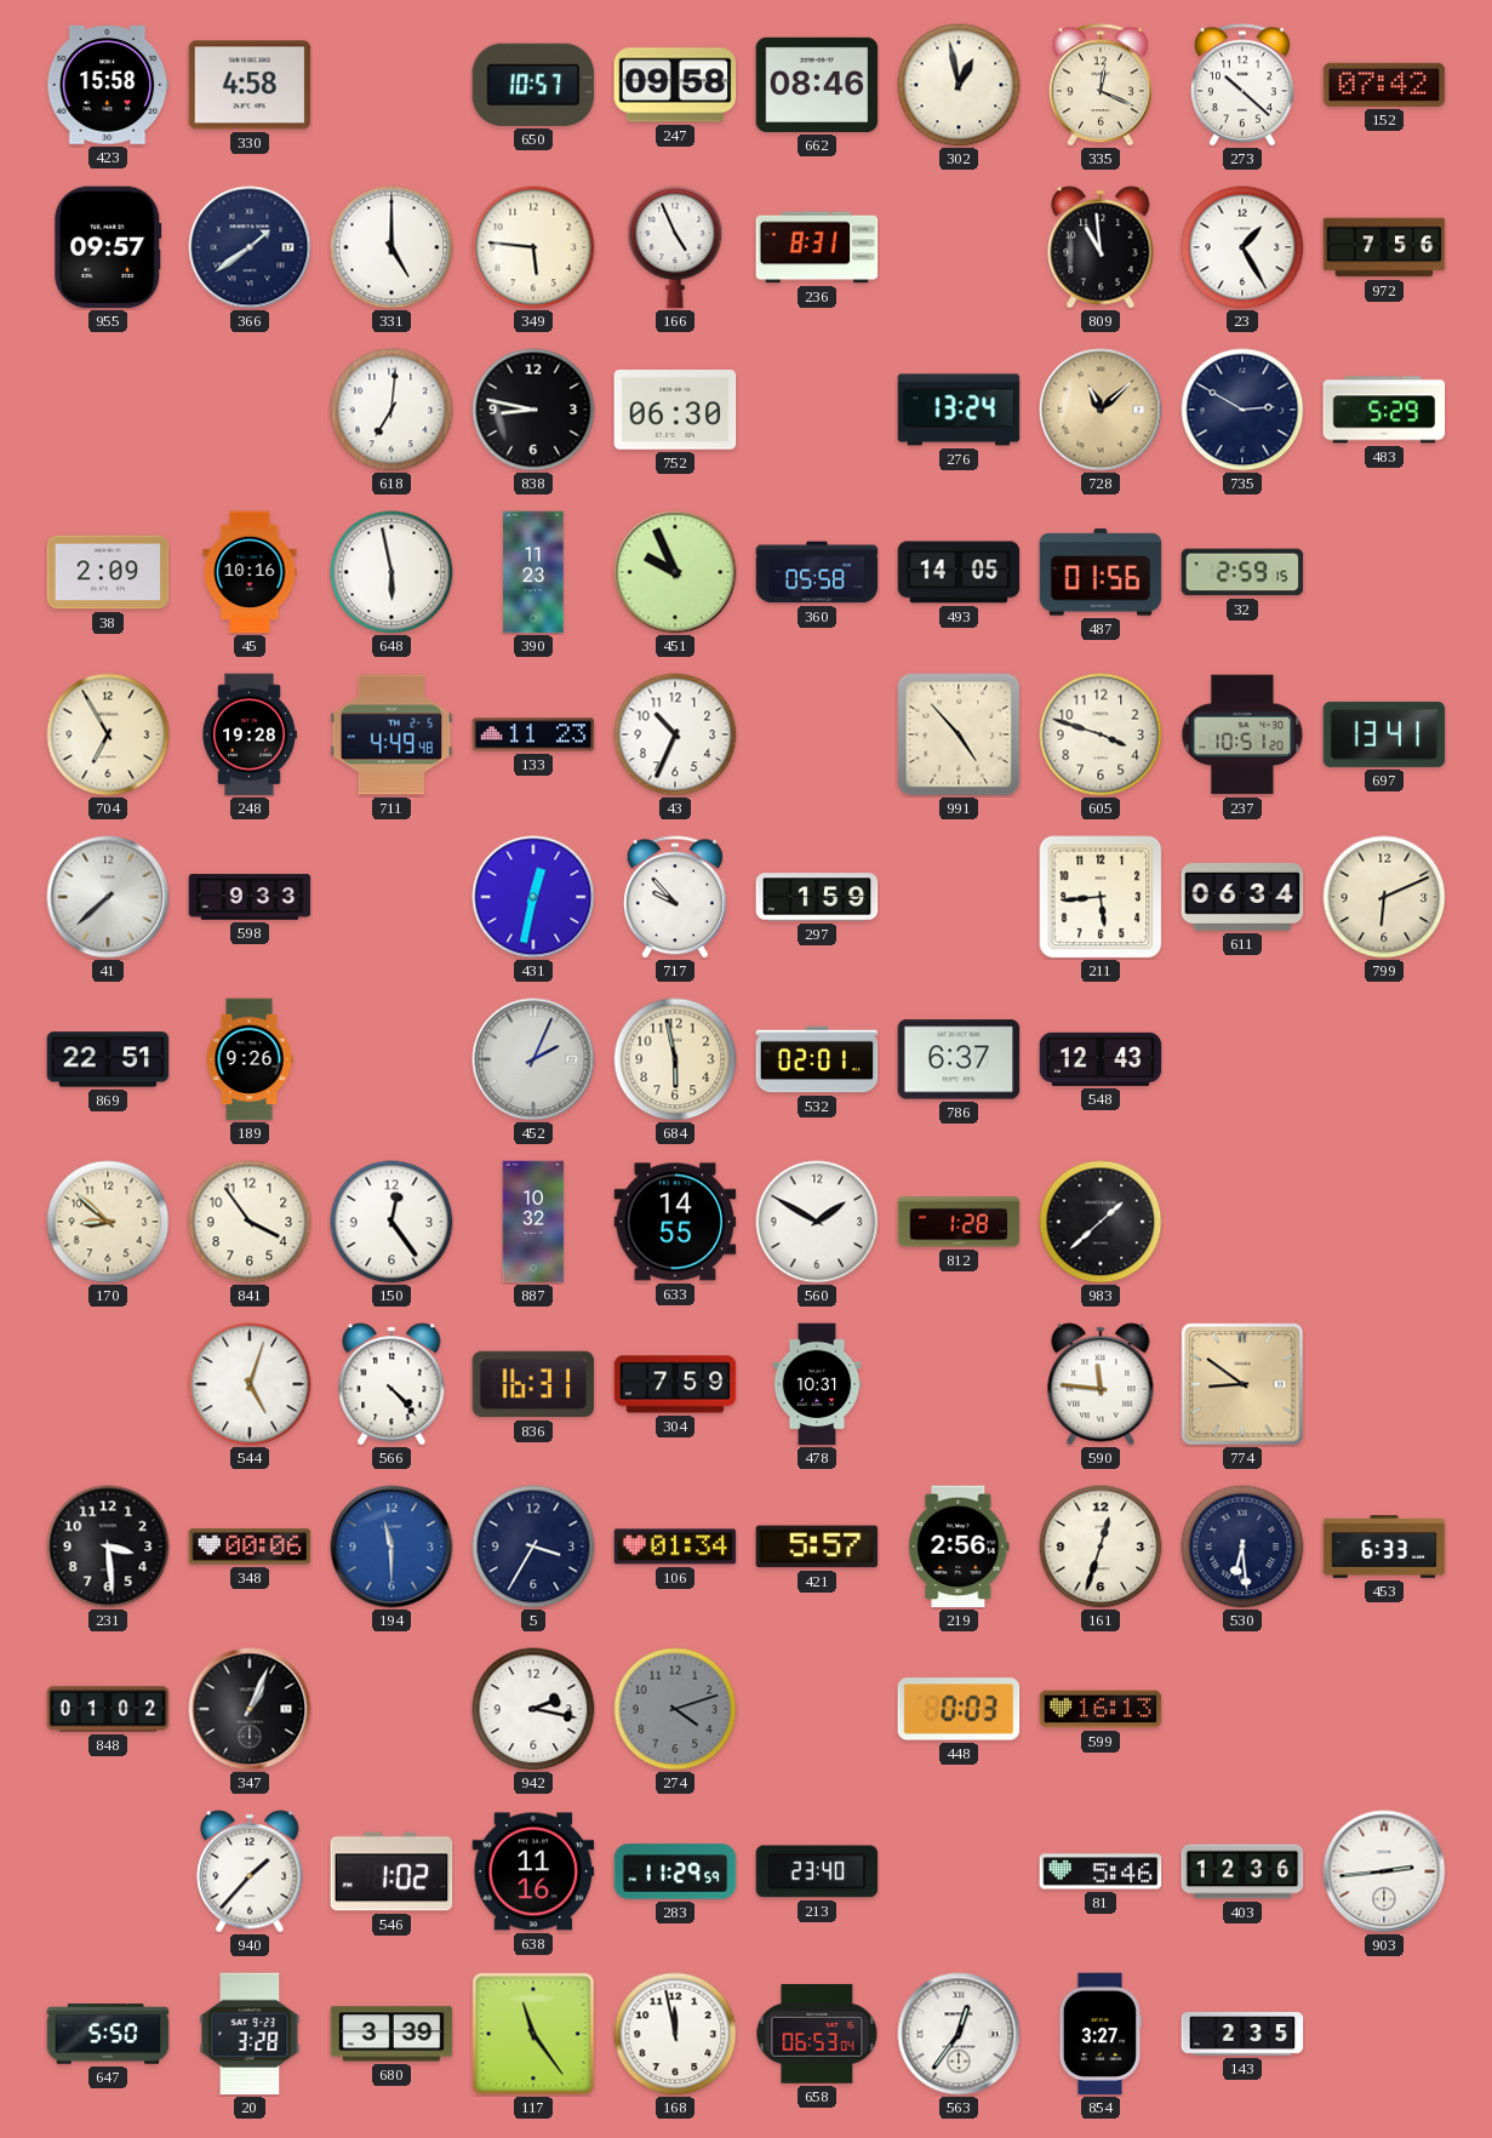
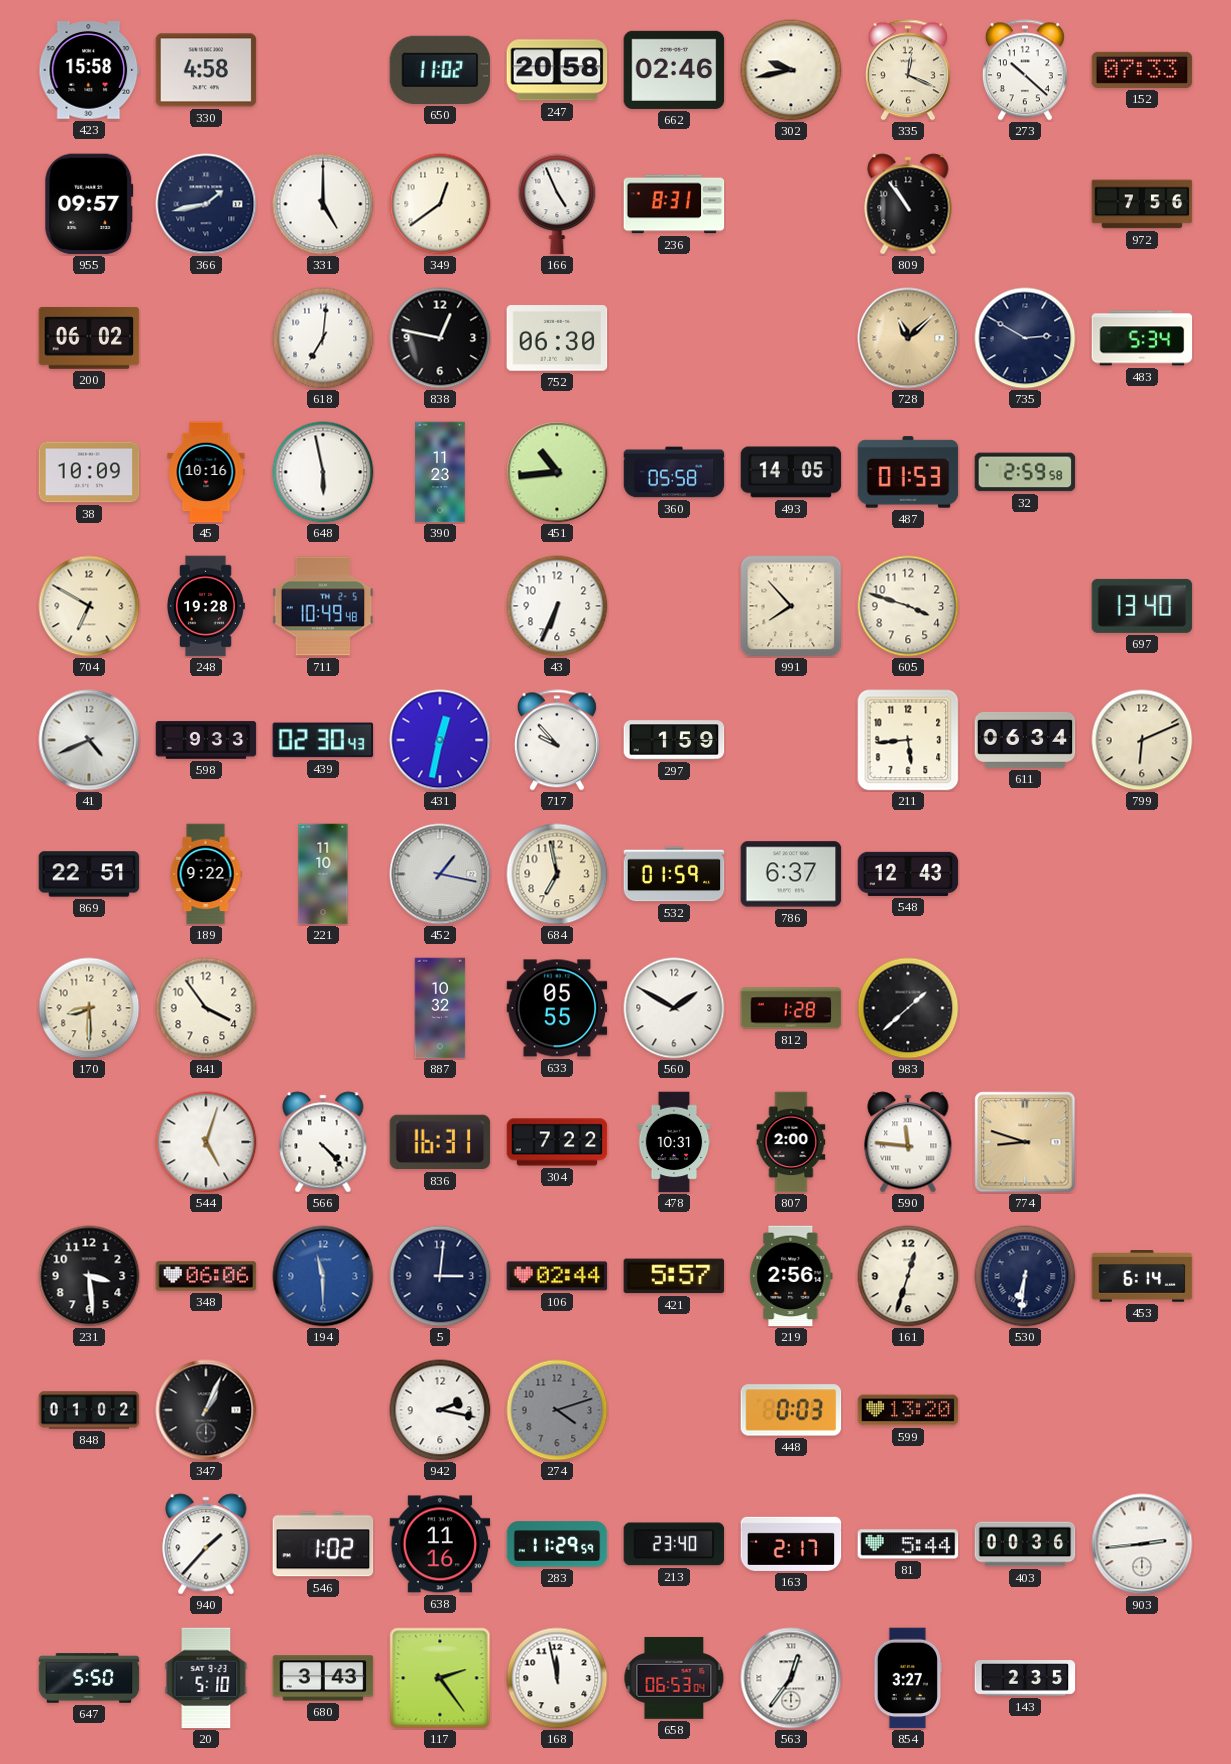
650: 10:57 -> 11:02 (440, 70)
247: 09:58 -> 20:58 (557, 70)
662: 08:46 -> 02:46 (674, 70)
302: 12:58 -> 9:43 (791, 70)
152: 07:42 -> 07:33 (1142, 70)
366: 1:39 -> 1:43 (206, 204)
349: 5:46 -> 12:39 (440, 204)
809: 10:59 -> 10:54 (908, 204)
23: 1:25 -> none (1242, 247)
200: none -> 06:02 (89, 338)
838: 8:47 -> 12:47 (440, 338)
276: 13:24 -> none (959, 410)
483: 5:29 -> 5:34 (1142, 338)
38: 2:09 -> 10:09 (89, 472)
451: 9:56 -> 10:44 (557, 472)
487: 01:56 -> 01:53 (908, 472)
32: 2:59:15 -> 2:59:58 (1025, 472)
704: 6:55 -> 6:50 (89, 606)
711: 4:49 -> 10:49 (323, 606)
133: 11:23 -> none (533, 734)
43: 10:34 -> 6:34 (557, 606)
991: 4:53 -> 7:53 (791, 606)
237: 10:51 -> none (1242, 734)
697: 13:41 -> 13:40 (1142, 606)
41: 7:38 -> 4:41 (89, 740)
439: none -> 02:30 (323, 740)
189: 9:26 -> 9:22 (206, 874)
221: none -> 11:10 (323, 874)
452: 2:04 -> 1:17 (440, 874)
684: 5:58 -> 6:58 (557, 874)
532: 02:01 -> 01:59 (674, 874)
170: 8:52 -> 8:30 (89, 1008)
150: 12:24 -> none (391, 1222)
633: 14:55 -> 05:55 (557, 1008)
304: 7:59 -> 7:22 (557, 1142)
807: none -> 2:00 (791, 1142)
774: 8:51 -> 8:48 (1025, 1142)
348: 00:06 -> 06:06 (206, 1276)
5: 3:35 -> 3:01 (440, 1276)
106: 01:34 -> 02:44 (557, 1276)
530: 6:29 -> 6:31 (1025, 1276)
453: 6:33 -> 6:14 (1142, 1276)
599: 16:13 -> 13:20 (908, 1410)
163: none -> 2:17 (791, 1544)
81: 5:46 -> 5:44 (908, 1544)
403: 12:36 -> 00:36 (1025, 1544)
20: 3:28 -> 5:10 (206, 1678)
680: 3:39 -> 3:43 (323, 1678)
117: 11:24 -> 2:24 (440, 1678)
